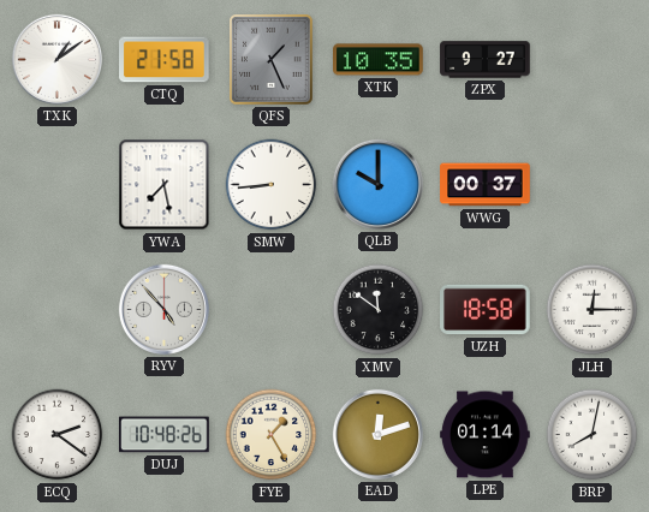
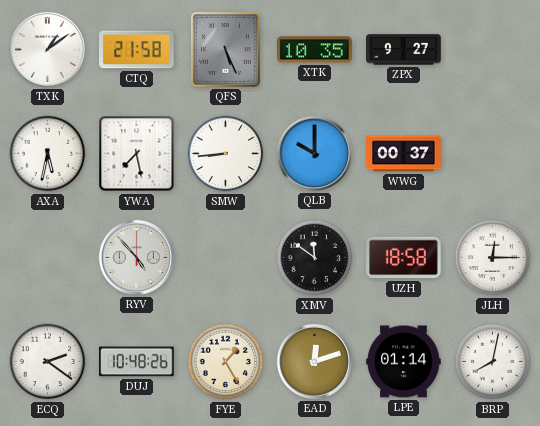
QFS: 1:26 -> 5:26 (226, 50)
AXA: none -> 5:32 (48, 154)
